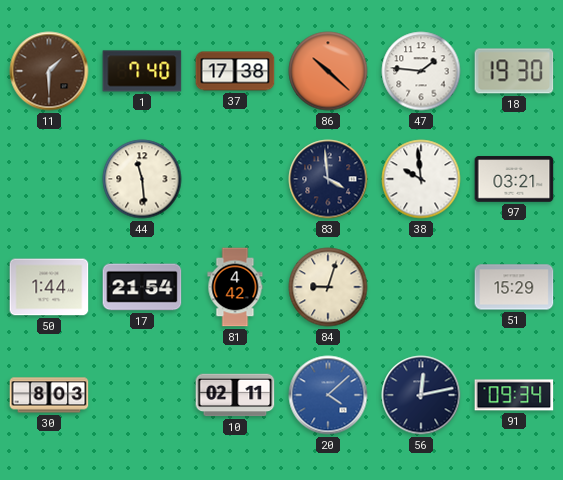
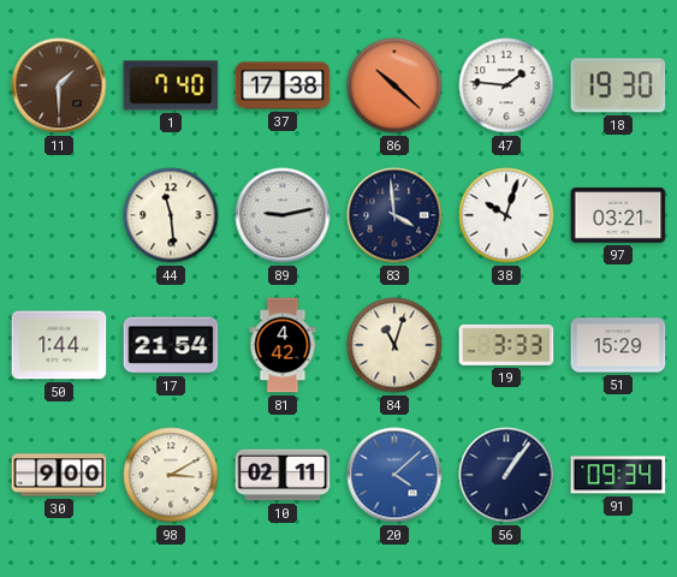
89: none -> 9:13 (283, 215)
38: 9:59 -> 10:03 (506, 215)
84: 9:03 -> 11:03 (394, 345)
19: none -> 3:33 (506, 345)
30: 8:03 -> 9:00 (59, 475)
98: none -> 3:10 (171, 475)
56: 12:13 -> 1:06 (506, 475)
